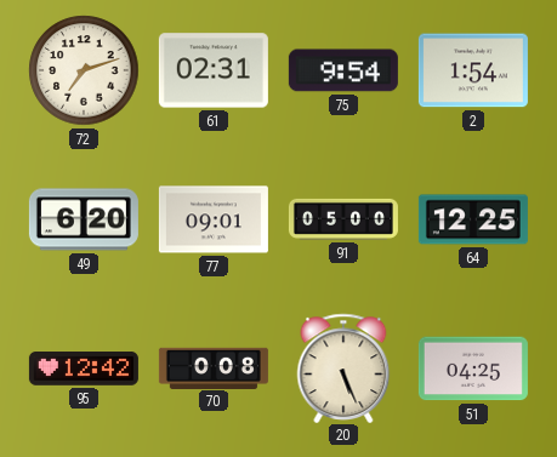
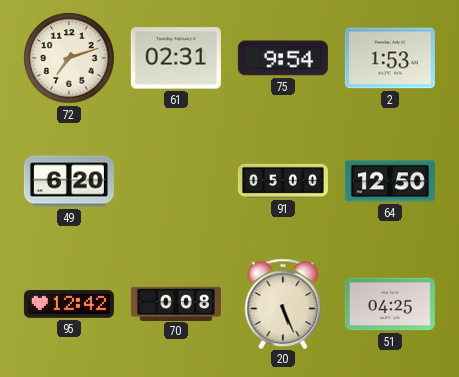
2: 1:54 -> 1:53 (390, 58)
77: 09:01 -> none (214, 219)
64: 12:25 -> 12:50 (390, 181)
